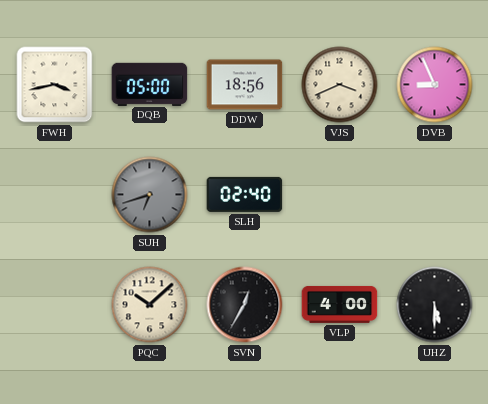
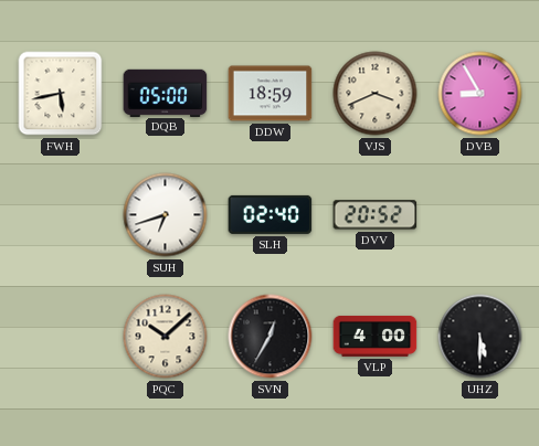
FWH: 3:43 -> 5:43 (61, 94)
DDW: 18:56 -> 18:59 (271, 94)
DVB: 8:56 -> 8:55 (480, 94)
SUH dial: grey -> white (166, 215)
DVV: none -> 20:52 (376, 215)
